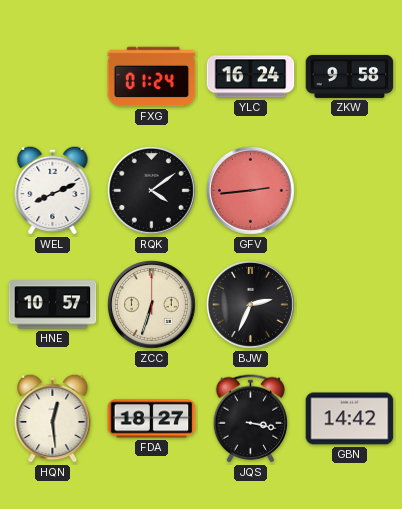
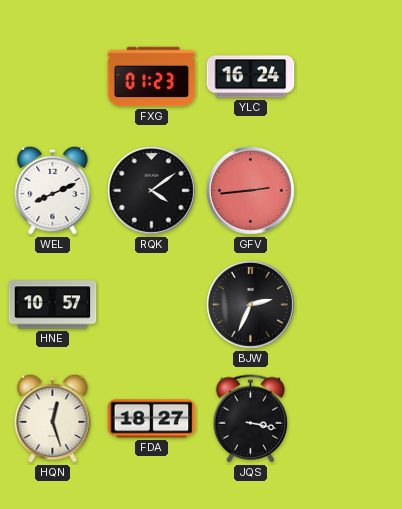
FXG: 01:24 -> 01:23 (152, 77)
ZKW: 9:58 -> none (350, 76)
ZCC: 6:33 -> none (152, 305)
HQN: 12:29 -> 12:27 (53, 418)
GBN: 14:42 -> none (350, 419)
